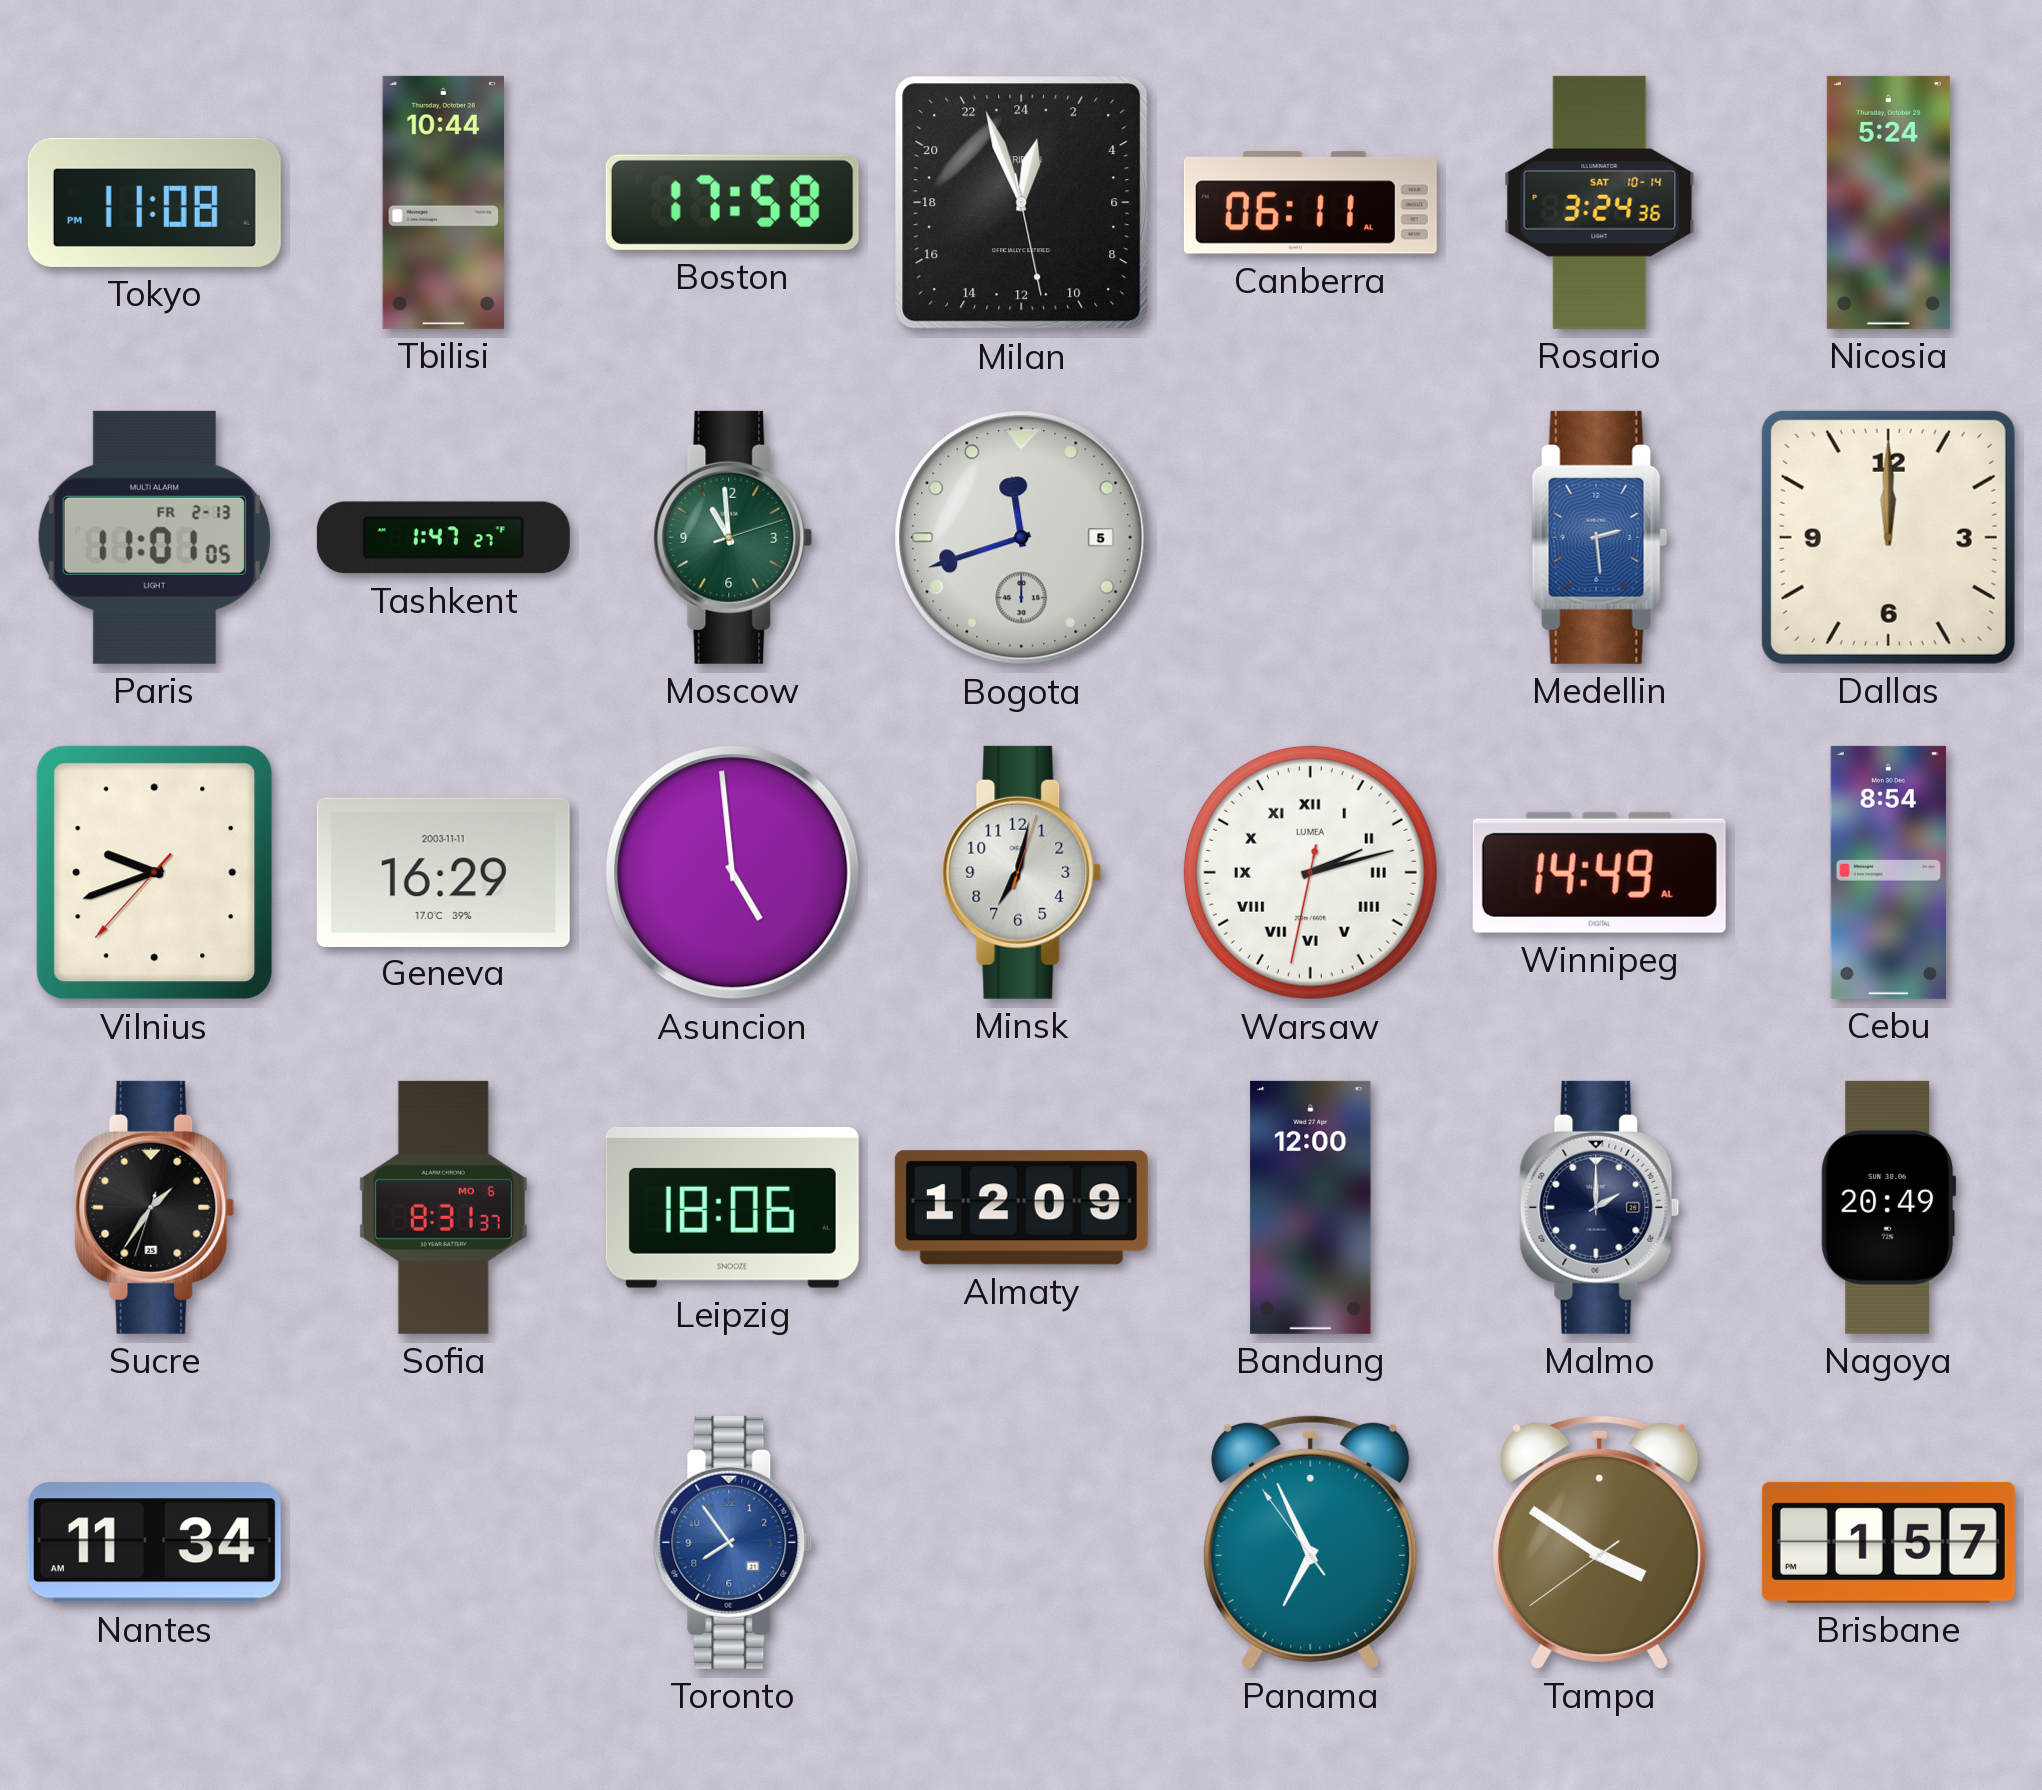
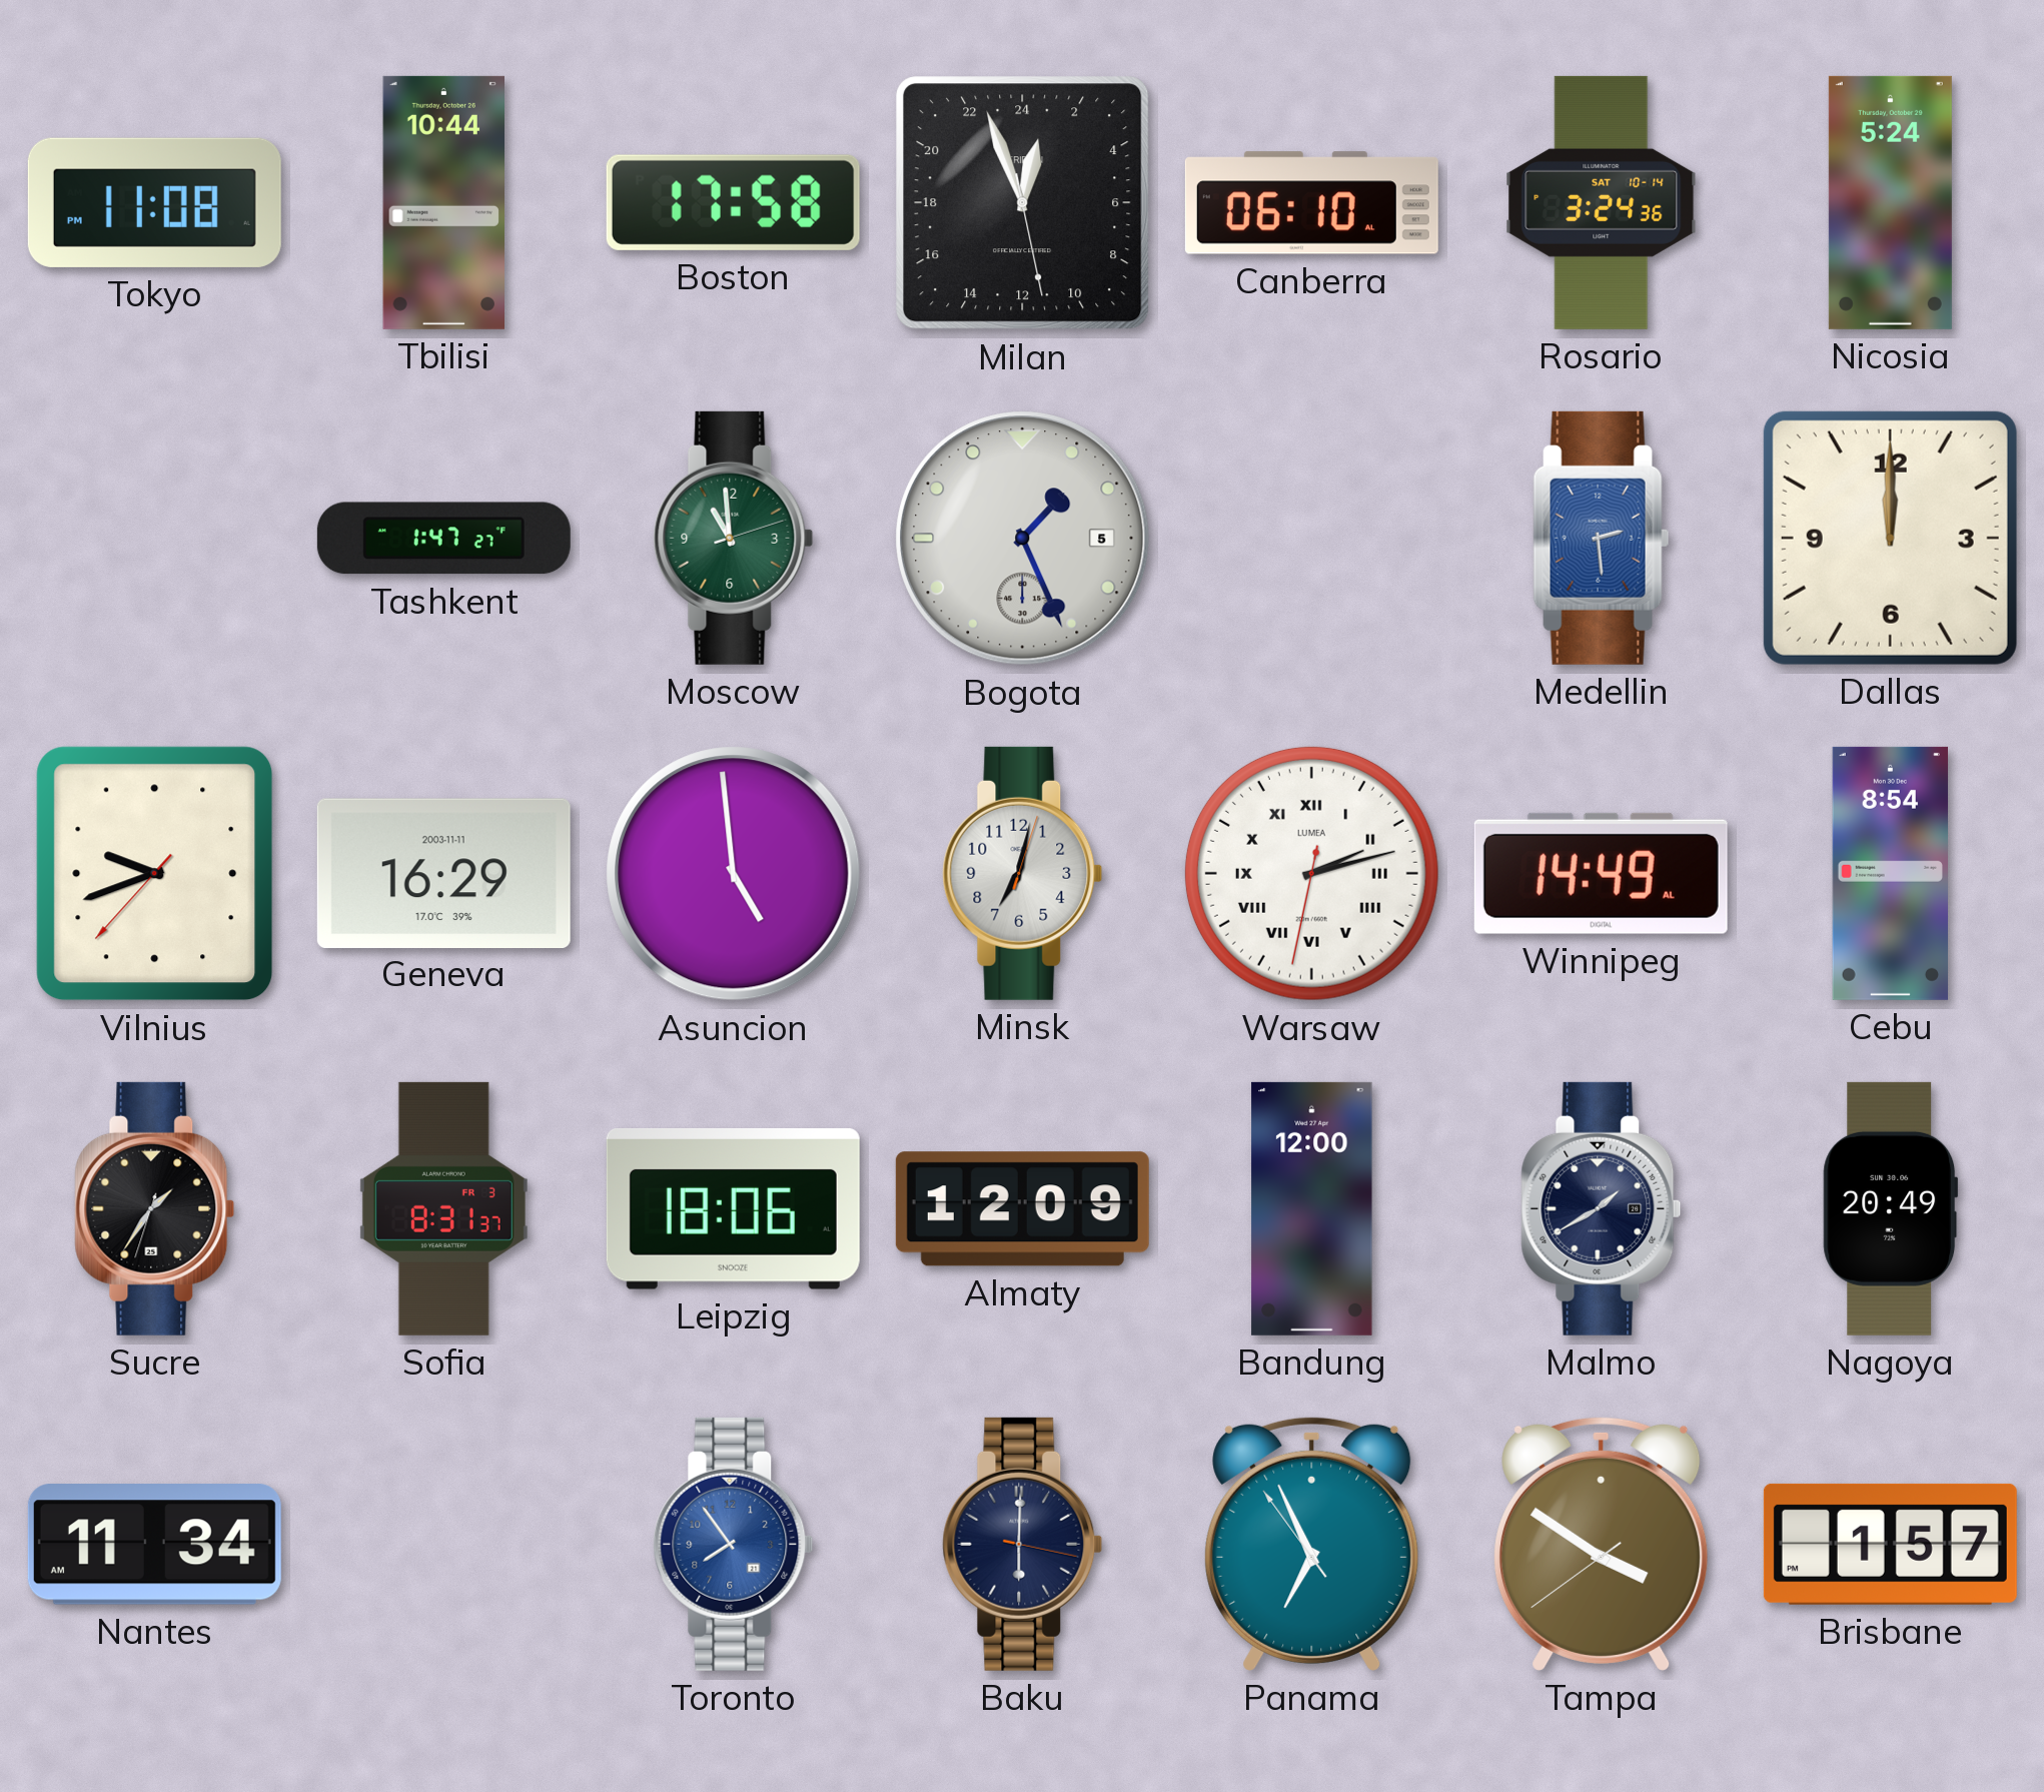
Canberra: 06:11 -> 06:10 (1311, 203)
Paris: 11:01 -> none (154, 537)
Bogota: 11:42 -> 1:26 (1023, 539)
Sofia date: MO 6 -> FR 3 (443, 1208)
Malmo: 2:00 -> 1:40 (1602, 1208)
Baku: none -> 6:00 (1023, 1544)
